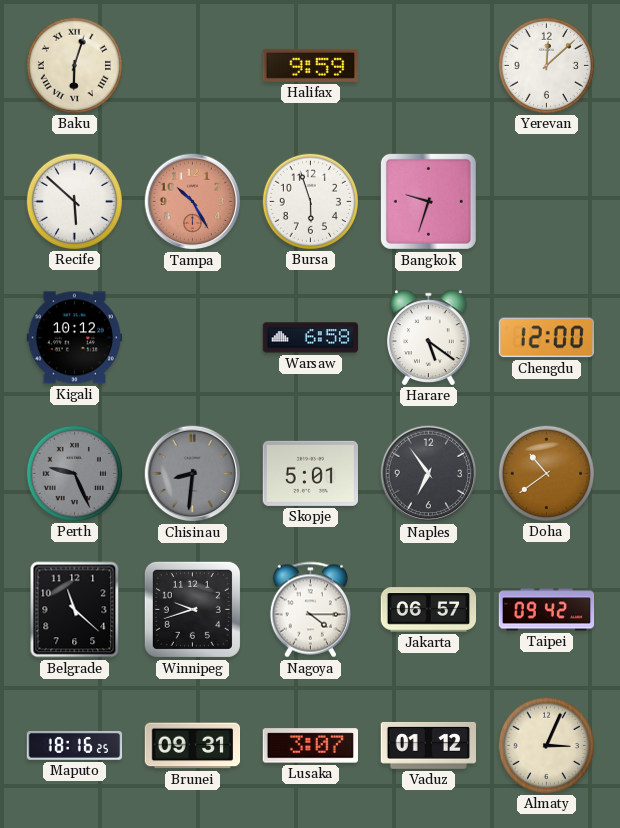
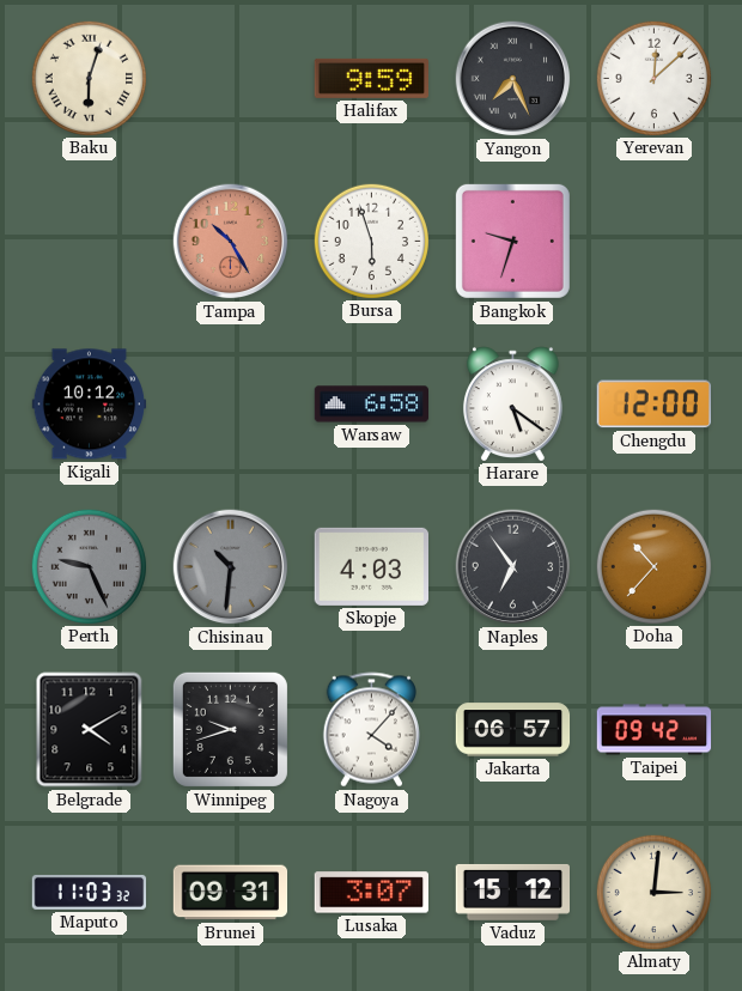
Yangon: none -> 7:26 (513, 79)
Recife: 5:52 -> none (74, 201)
Chisinau: 8:31 -> 10:31 (231, 567)
Skopje: 5:01 -> 4:03 (371, 566)
Doha: 10:39 -> 10:37 (653, 566)
Belgrade: 11:22 -> 4:10 (90, 730)
Nagoya: 4:15 -> 4:07 (371, 730)
Maputo: 18:16 -> 11:03 (90, 892)
Vaduz: 01:12 -> 15:12 (512, 892)
Almaty: 3:04 -> 3:01 (653, 892)
